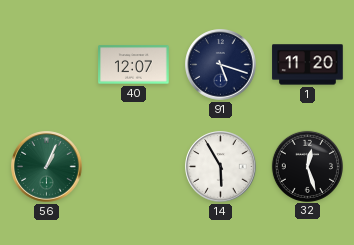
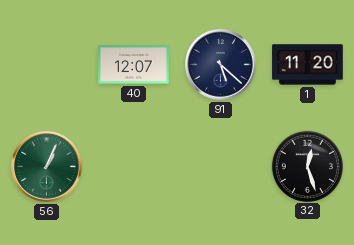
91: 5:18 -> 5:22 (221, 65)
14: 5:55 -> none (221, 167)
